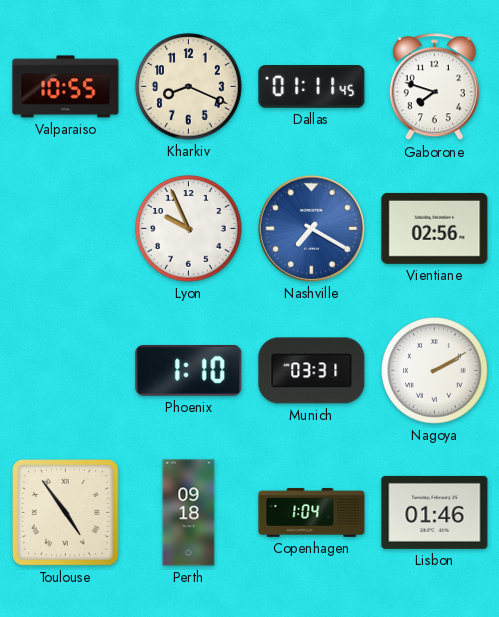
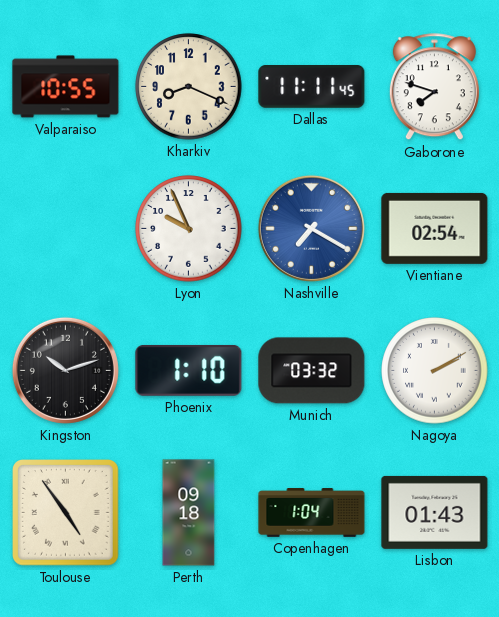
Dallas: 01:11 -> 11:11 (312, 87)
Vientiane: 02:56 -> 02:54 (435, 228)
Kingston: none -> 10:12 (65, 370)
Munich: 03:31 -> 03:32 (312, 371)
Lisbon: 01:46 -> 01:43 (435, 512)
